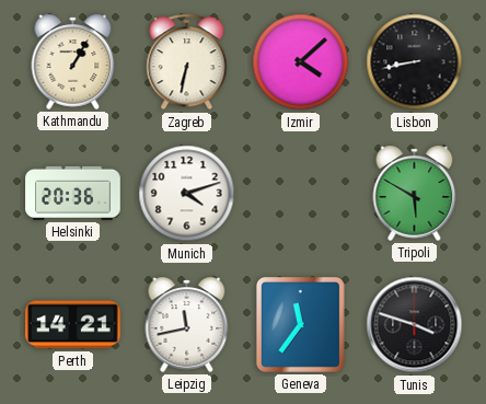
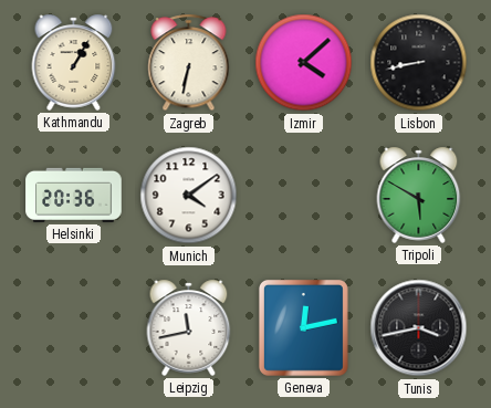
Munich: 4:12 -> 4:09 (189, 196)
Perth: 14:21 -> none (73, 325)
Geneva: 11:36 -> 12:13 (303, 327)
Tunis: 3:48 -> 3:43 (419, 328)
